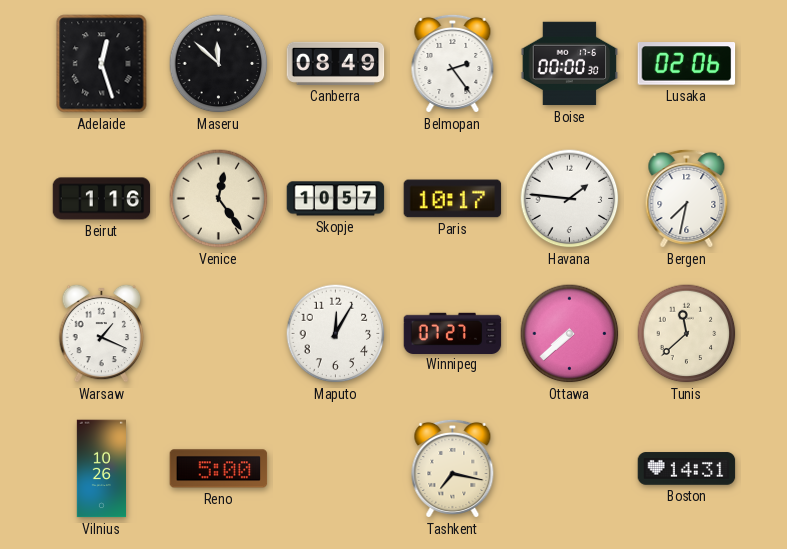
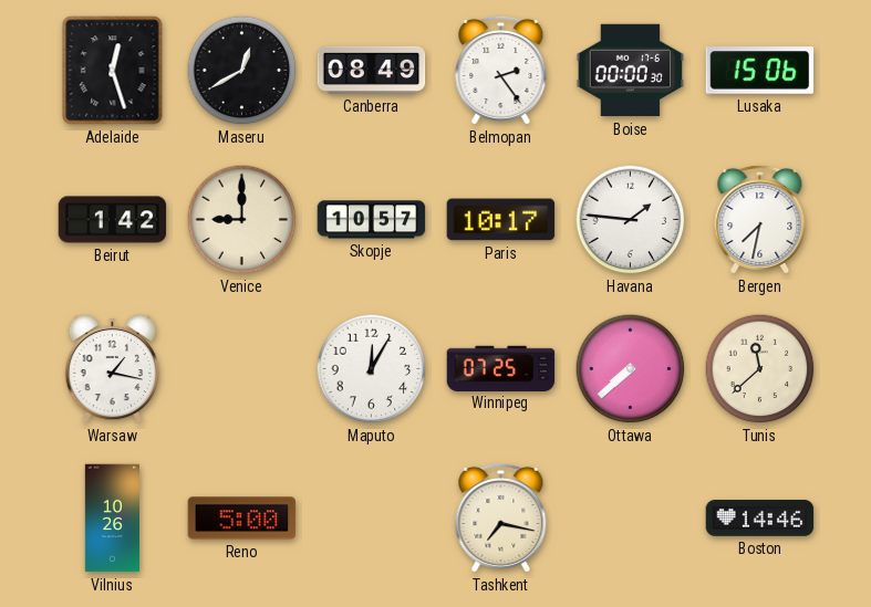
Maseru: 11:52 -> 12:40 (242, 71)
Lusaka: 02:06 -> 15:06 (760, 71)
Beirut: 1:16 -> 1:42 (113, 220)
Venice: 12:24 -> 9:00 (242, 220)
Warsaw: 1:19 -> 1:17 (113, 368)
Winnipeg: 07:27 -> 07:25 (501, 368)
Boston: 14:31 -> 14:46 (760, 519)
